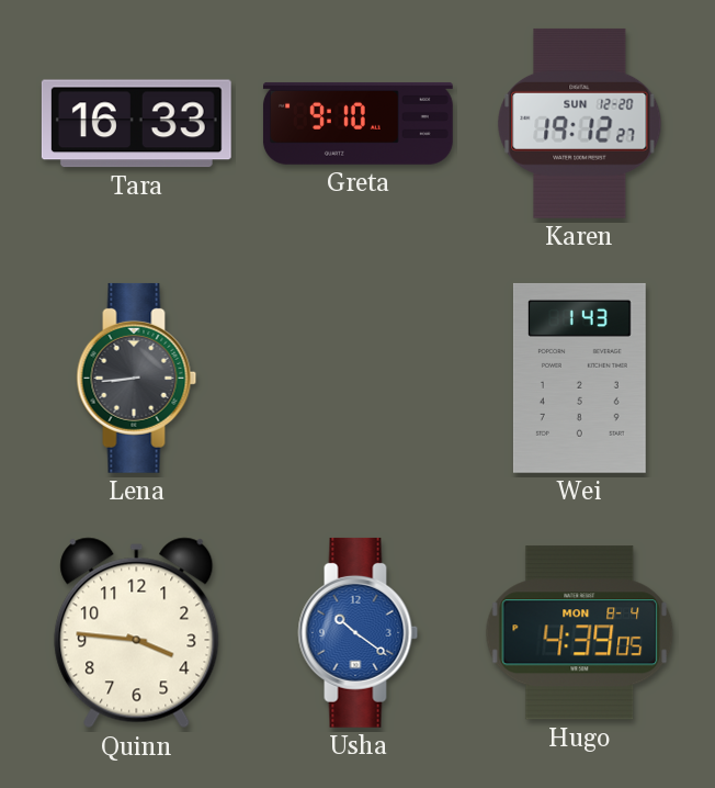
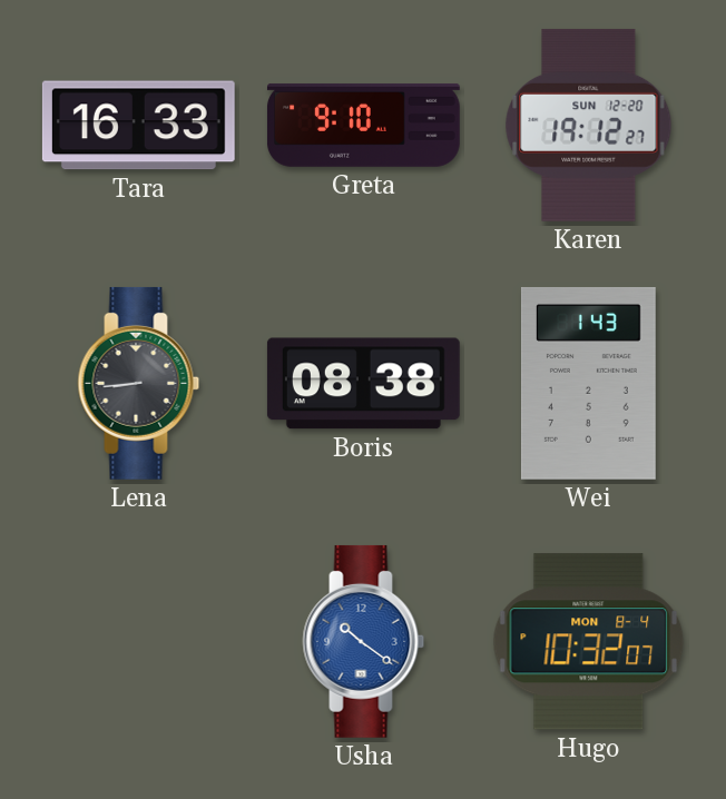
Boris: none -> 08:38 (363, 384)
Quinn: 3:46 -> none (137, 633)
Hugo: 4:39 -> 10:32 (589, 642)
